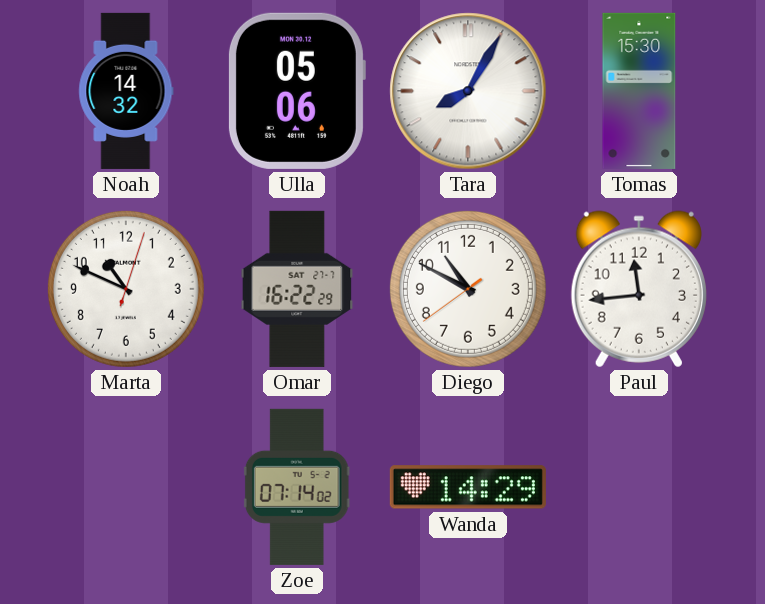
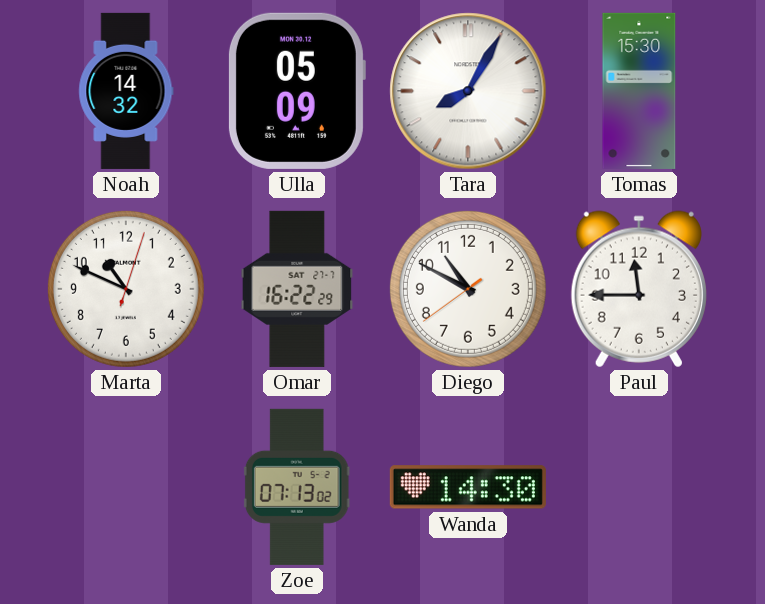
Ulla: 05:06 -> 05:09 (296, 91)
Paul: 11:44 -> 11:45 (639, 289)
Zoe: 07:14 -> 07:13 (297, 487)
Wanda: 14:29 -> 14:30 (468, 487)
